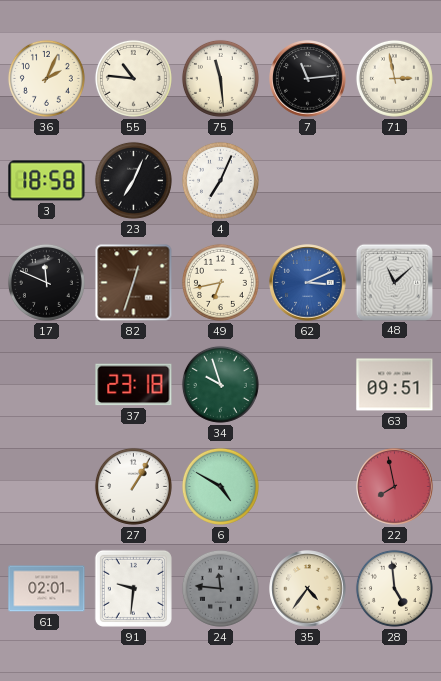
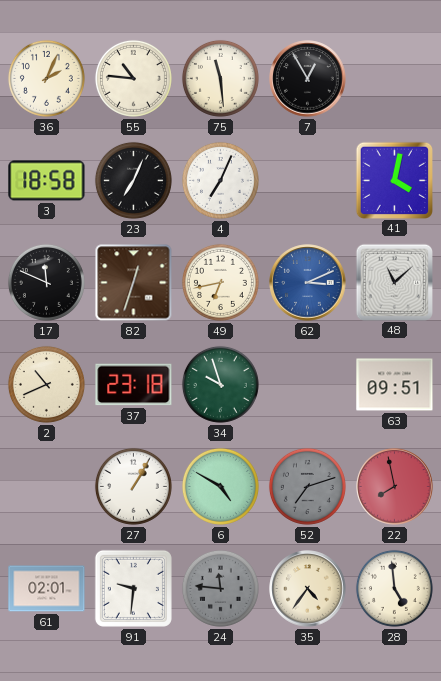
7: 11:14 -> 12:55 (308, 79)
71: 2:58 -> none (394, 78)
41: none -> 4:02 (394, 180)
2: none -> 10:41 (46, 384)
52: none -> 7:12 (307, 486)
